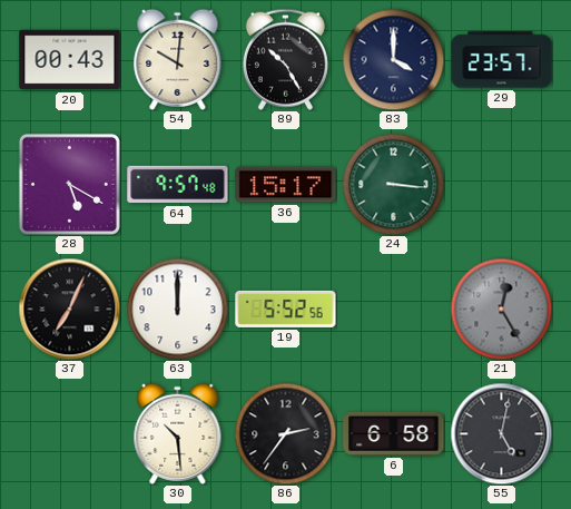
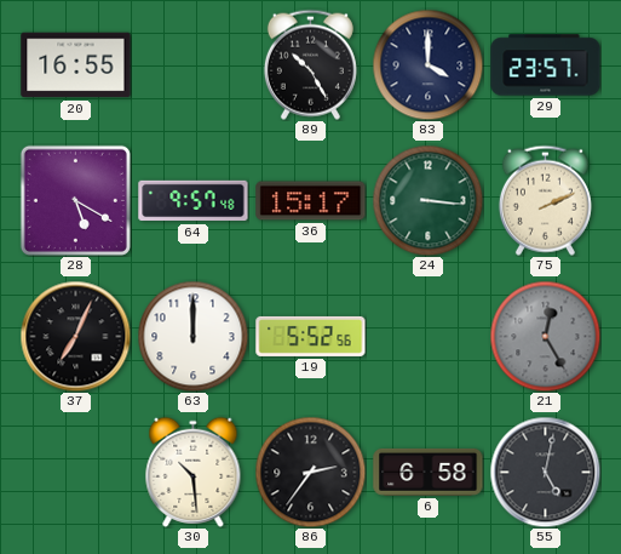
20: 00:43 -> 16:55 (76, 65)
54: 10:01 -> none (178, 59)
75: none -> 2:11 (545, 200)
